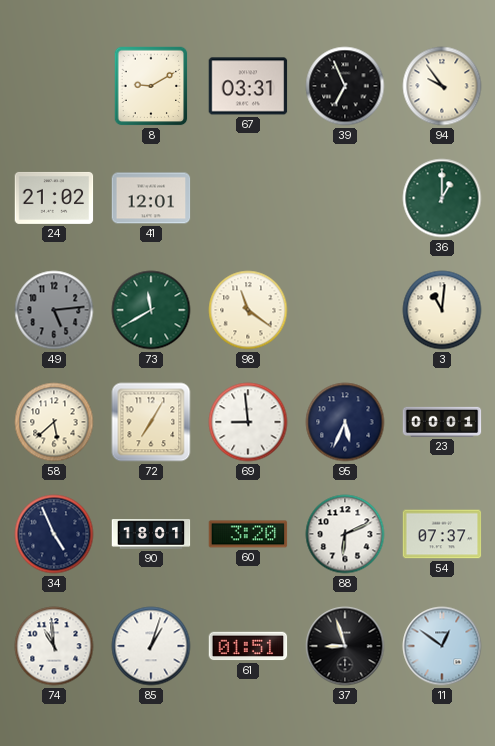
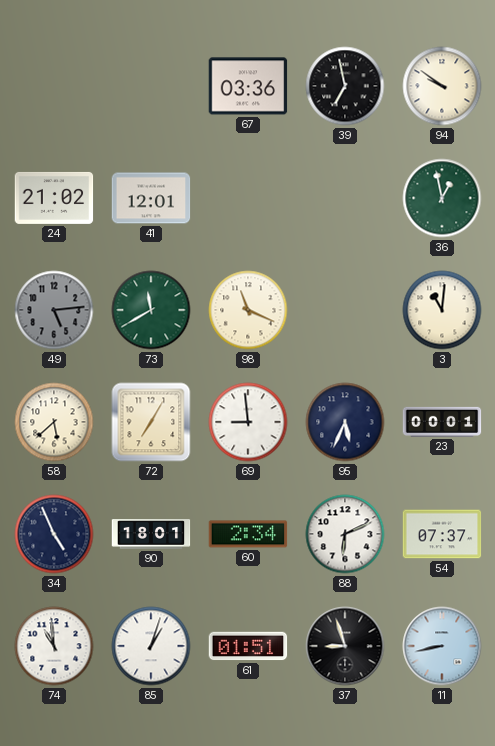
8: 9:10 -> none (151, 86)
67: 03:31 -> 03:36 (248, 86)
39: 6:56 -> 6:58 (345, 86)
94: 9:54 -> 9:51 (442, 86)
36: 1:00 -> 12:58 (442, 198)
98: 11:21 -> 11:19 (248, 310)
60: 3:20 -> 2:34 (248, 534)
11: 12:51 -> 8:43 (442, 646)
